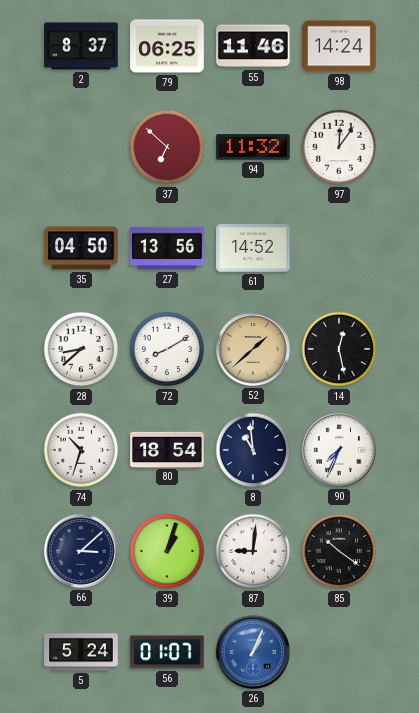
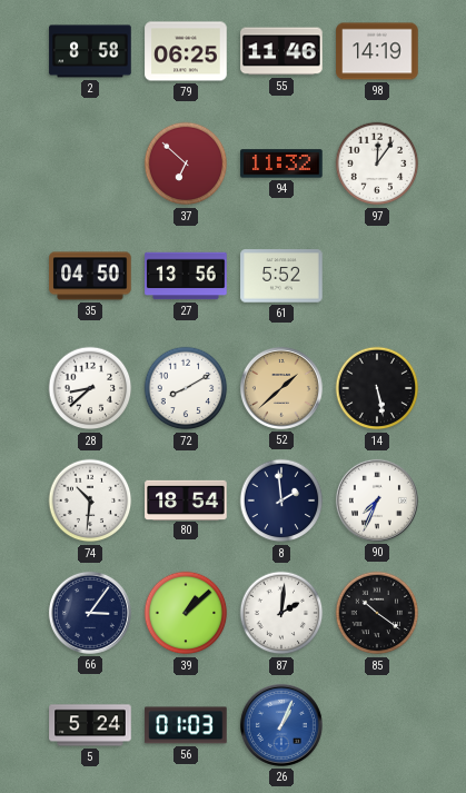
2: 8:37 -> 8:58 (90, 51)
98: 14:24 -> 14:19 (377, 51)
61: 14:52 -> 5:52 (281, 276)
14: 12:28 -> 5:28 (377, 388)
74: 10:33 -> 10:31 (90, 500)
8: 10:59 -> 1:59 (281, 500)
66: 3:08 -> 3:06 (90, 613)
39: 1:03 -> 1:08 (186, 613)
87: 9:01 -> 2:01 (281, 613)
56: 01:07 -> 01:03 (186, 725)
